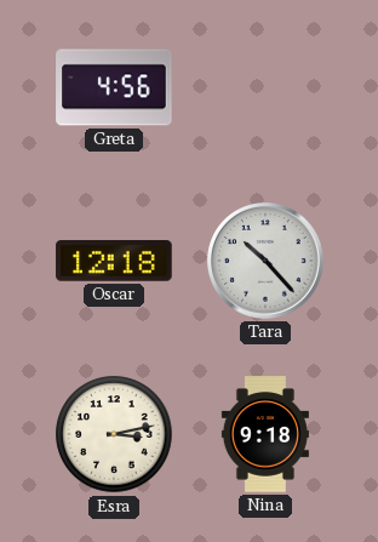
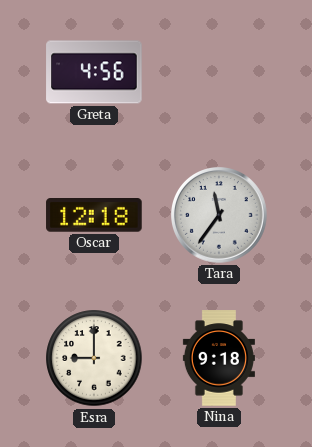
Tara: 10:23 -> 11:36 (220, 216)
Esra: 3:13 -> 9:00 (94, 358)
